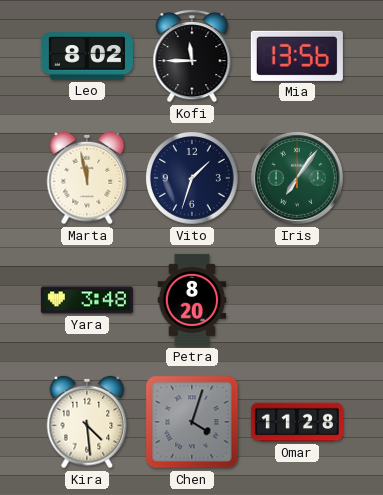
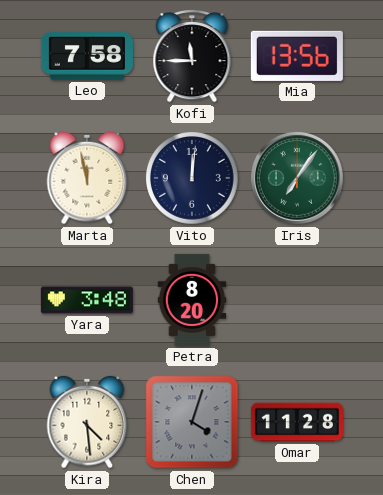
Leo: 8:02 -> 7:58 (87, 56)
Vito: 1:33 -> 12:01 (192, 178)
